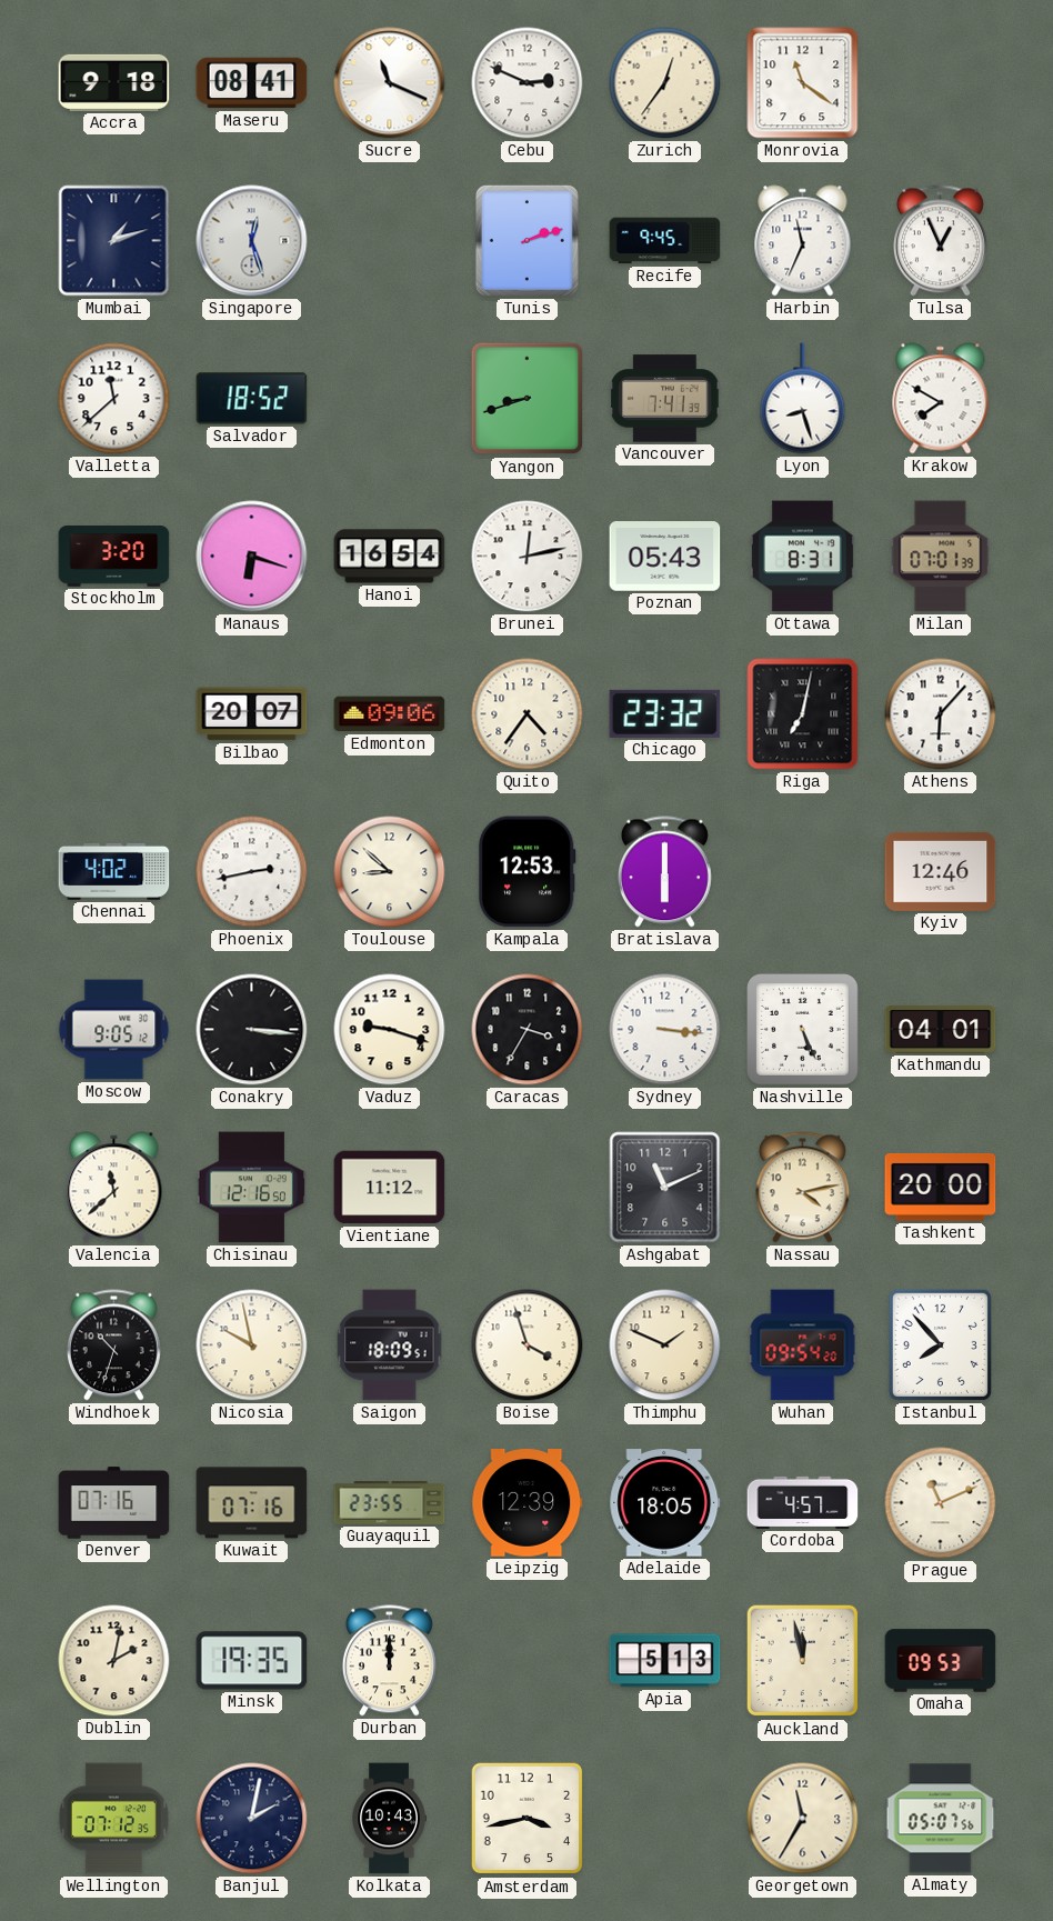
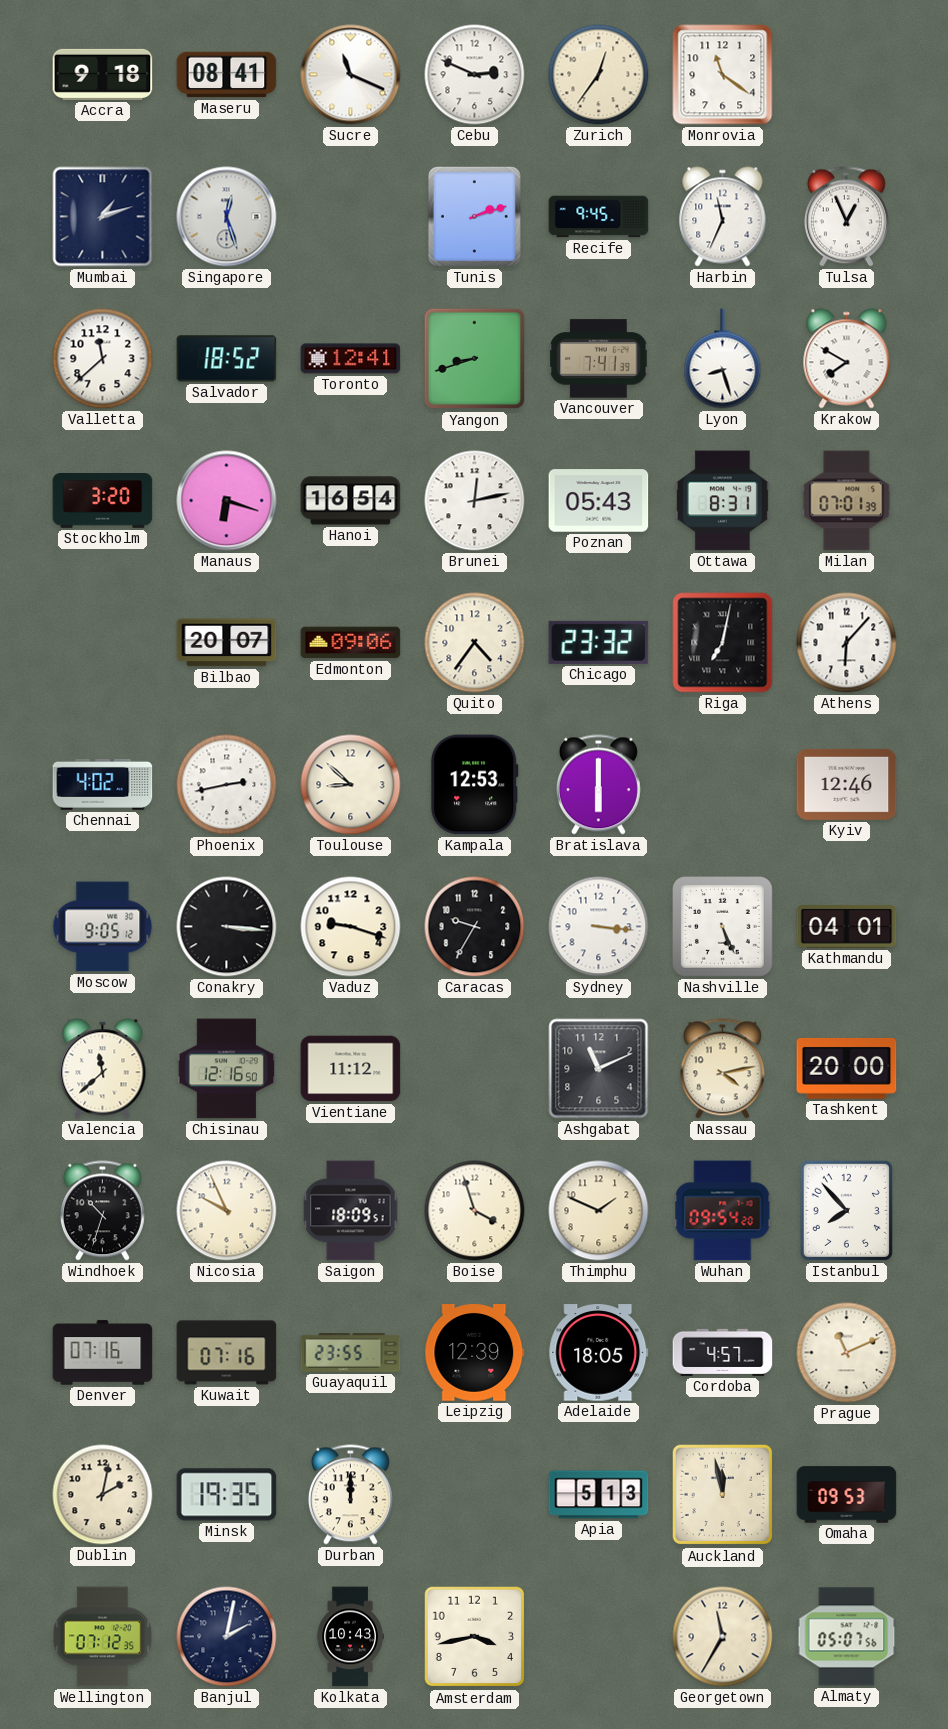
Toronto: none -> 12:41 (351, 359)
Caracas: 3:35 -> 9:35 (475, 927)
Nicosia: 9:58 -> 9:56 (227, 1211)
